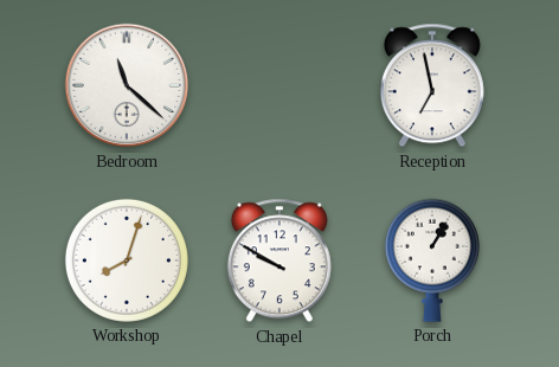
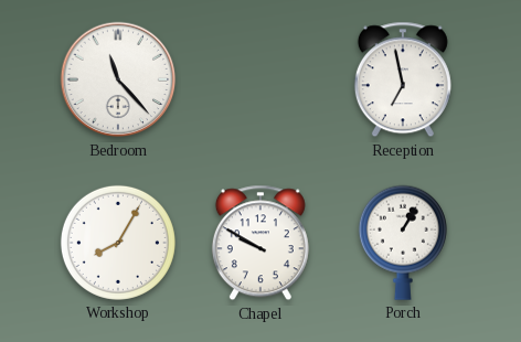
Bedroom: 11:22 -> 11:23 (118, 79)
Workshop: 8:03 -> 8:05 (118, 243)
